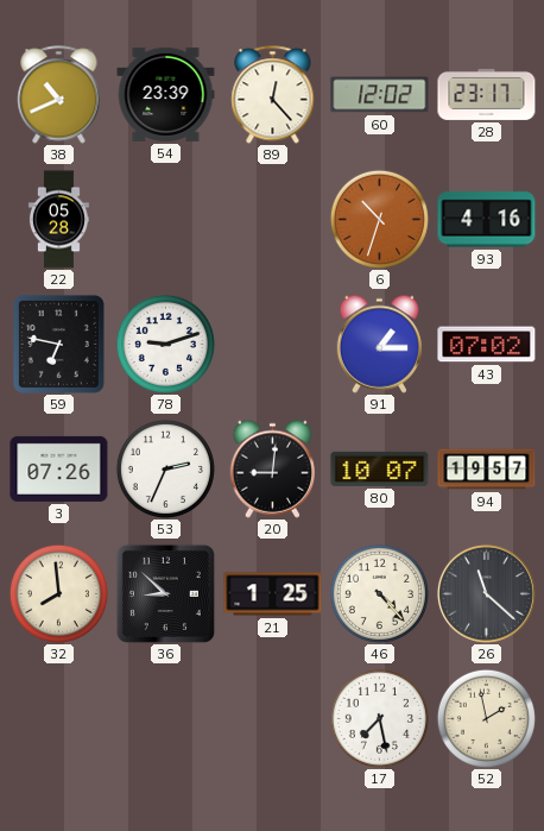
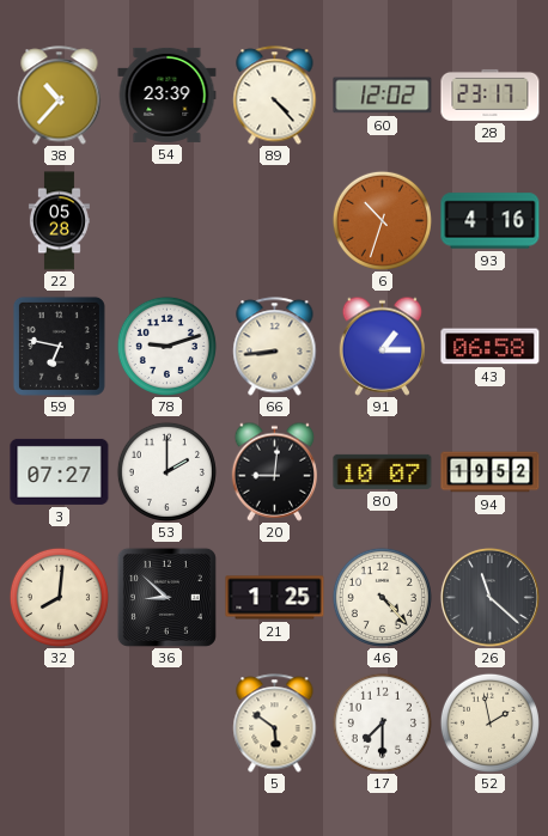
38: 10:41 -> 10:37 (60, 96)
89: 12:23 -> 4:23 (275, 96)
66: none -> 8:44 (275, 347)
43: 07:02 -> 06:58 (491, 347)
3: 07:26 -> 07:27 (60, 471)
53: 2:34 -> 2:00 (166, 471)
94: 19:57 -> 19:52 (491, 472)
32: 7:59 -> 8:01 (59, 597)
5: none -> 5:51 (275, 724)
17: 7:28 -> 7:30 (382, 722)
